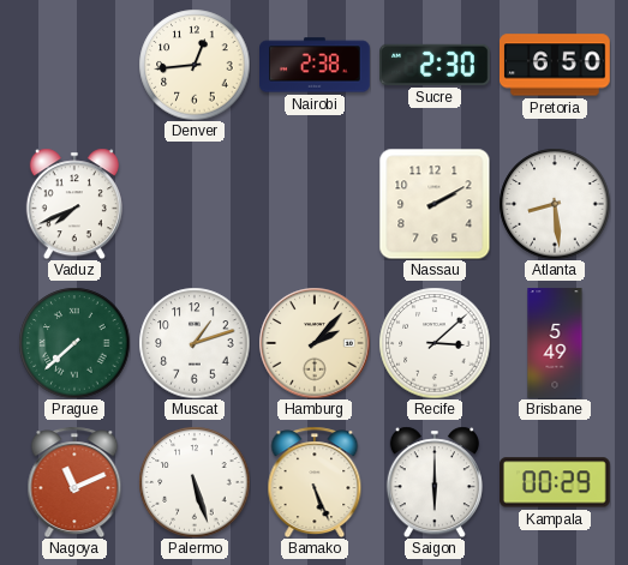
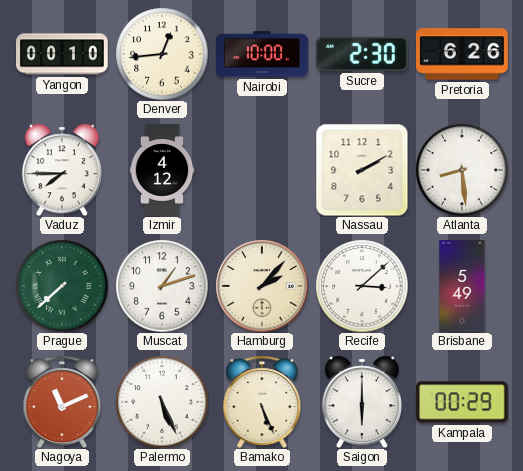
Yangon: none -> 00:10 (63, 54)
Nairobi: 2:38 -> 10:00 (263, 54)
Pretoria: 6:50 -> 6:26 (463, 54)
Vaduz: 7:41 -> 7:45 (62, 170)
Izmir: none -> 4:12 (162, 170)
Palermo: 5:27 -> 5:26 (162, 402)
